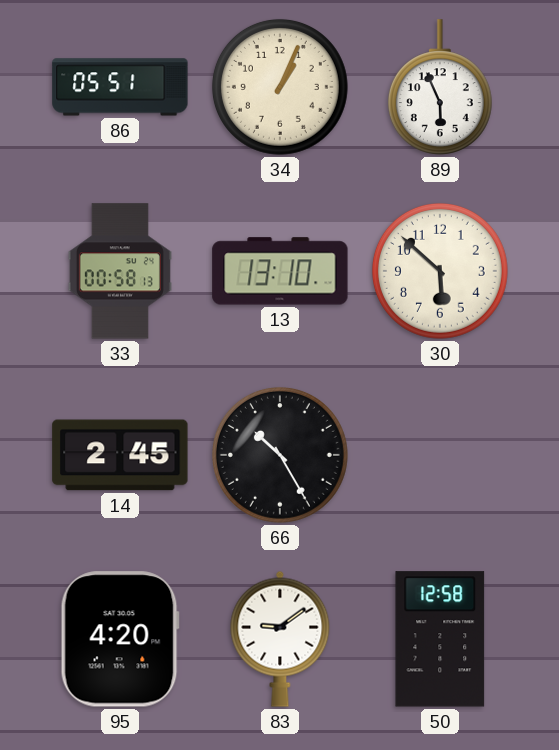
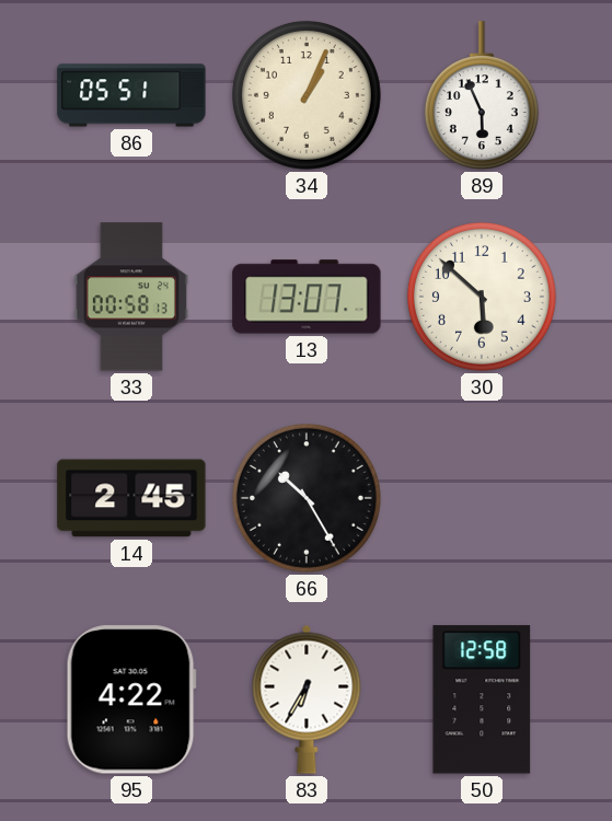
13: 13:10 -> 13:07 (307, 297)
95: 4:20 -> 4:22 (131, 699)
83: 9:09 -> 6:35 (307, 699)
